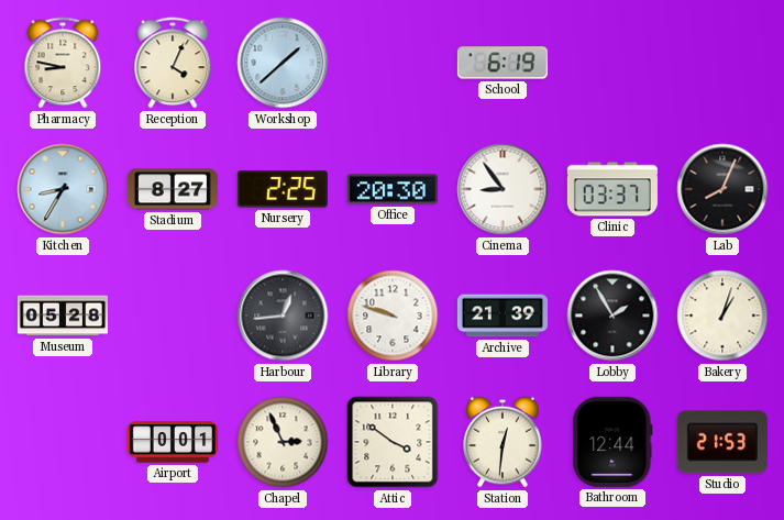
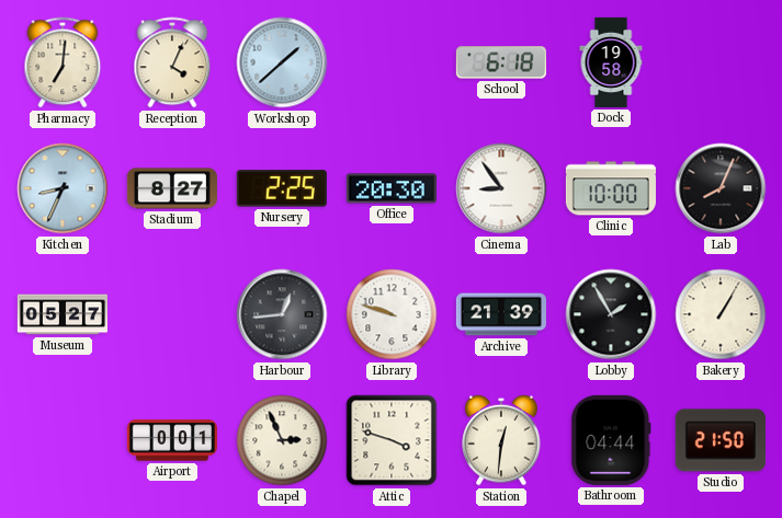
Pharmacy: 8:47 -> 7:01 (63, 62)
School: 6:19 -> 6:18 (501, 62)
Dock: none -> 19:58 (611, 62)
Kitchen: 8:35 -> 8:34 (63, 188)
Clinic: 03:37 -> 10:00 (611, 188)
Museum: 05:28 -> 05:27 (63, 314)
Bakery: 1:03 -> 1:05 (721, 314)
Attic: 3:51 -> 3:48 (392, 440)
Bathroom: 12:44 -> 04:44 (611, 440)
Studio: 21:53 -> 21:50 (721, 440)
